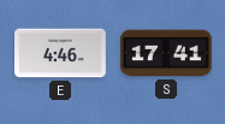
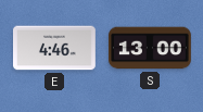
S: 17:41 -> 13:00 (151, 48)
